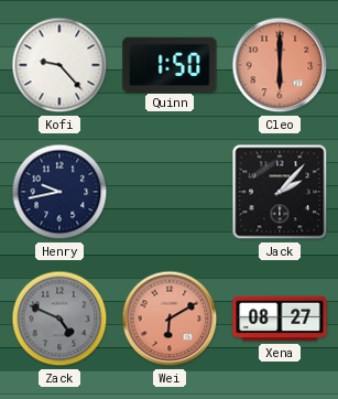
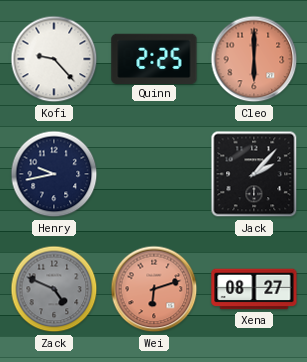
Quinn: 1:50 -> 2:25 (154, 58)
Wei: 6:10 -> 6:12 (154, 289)
